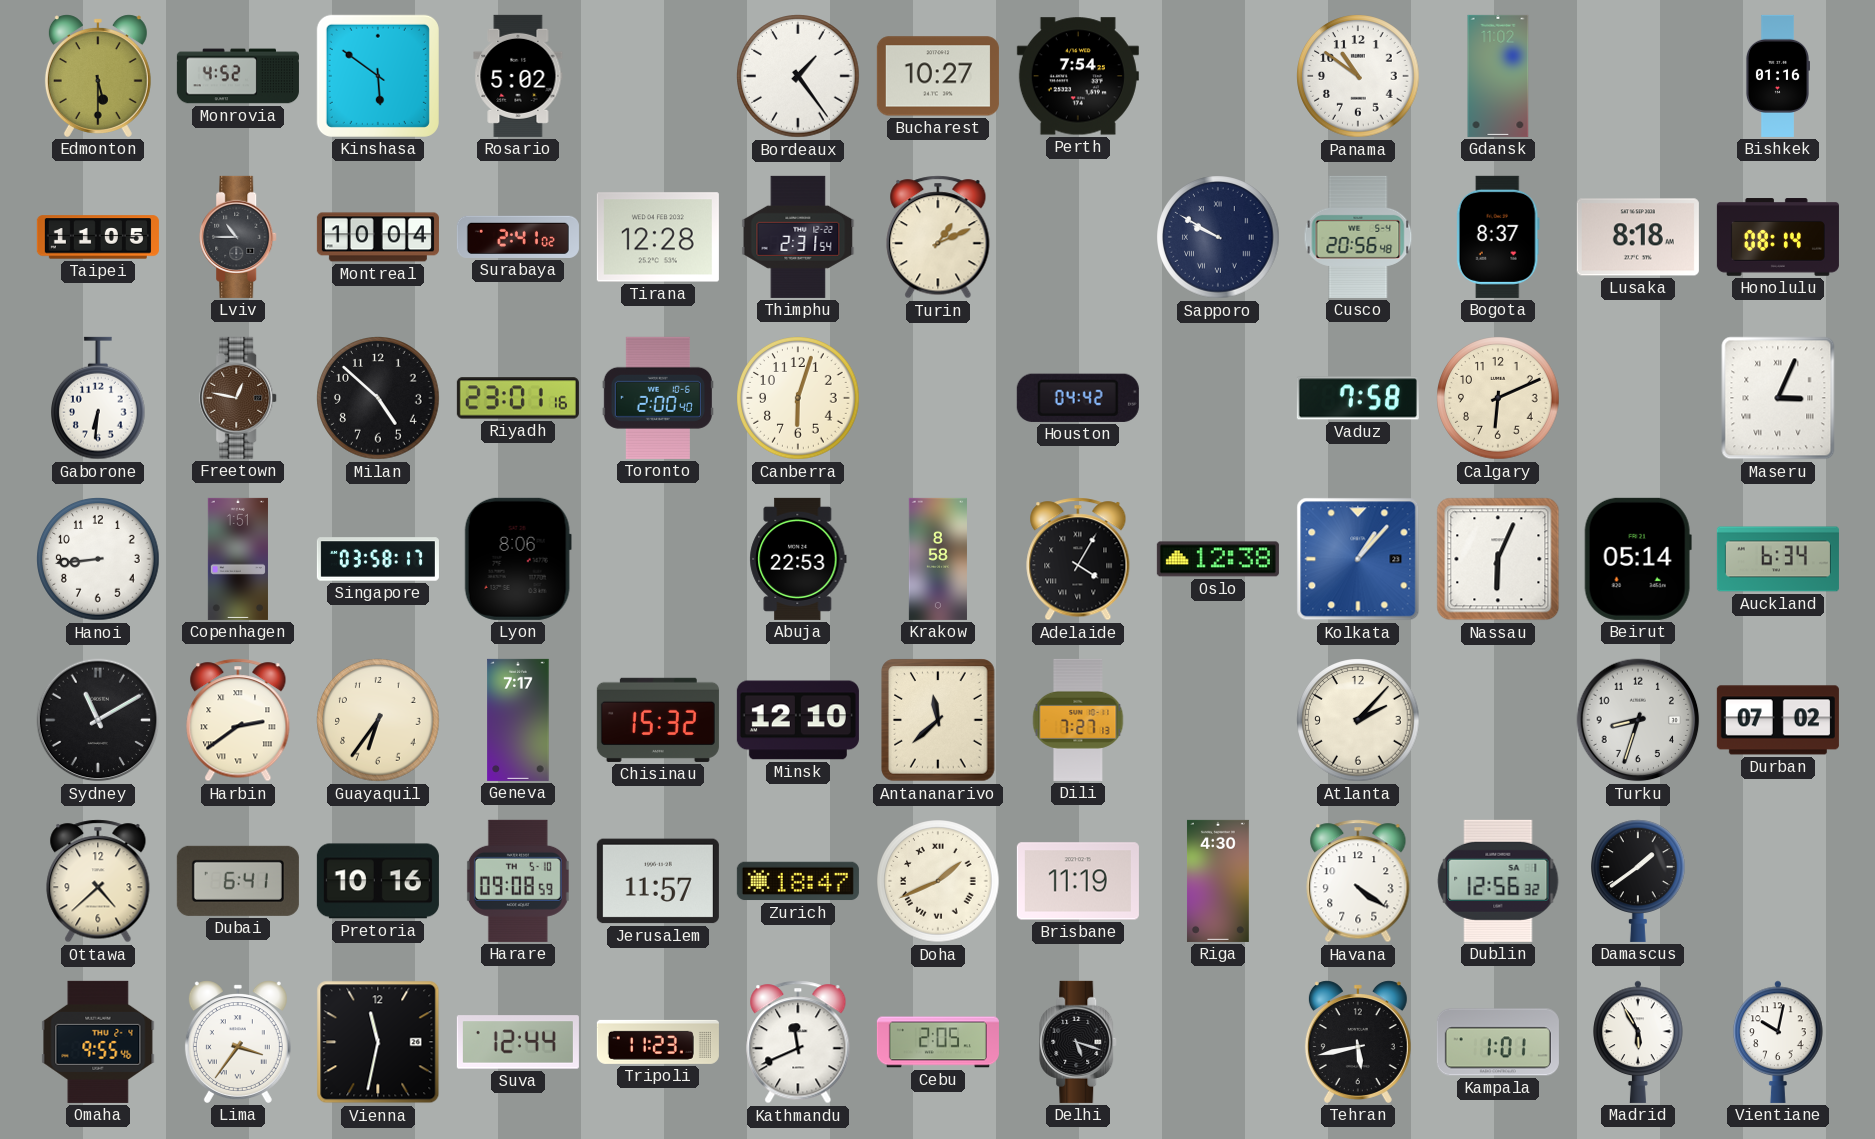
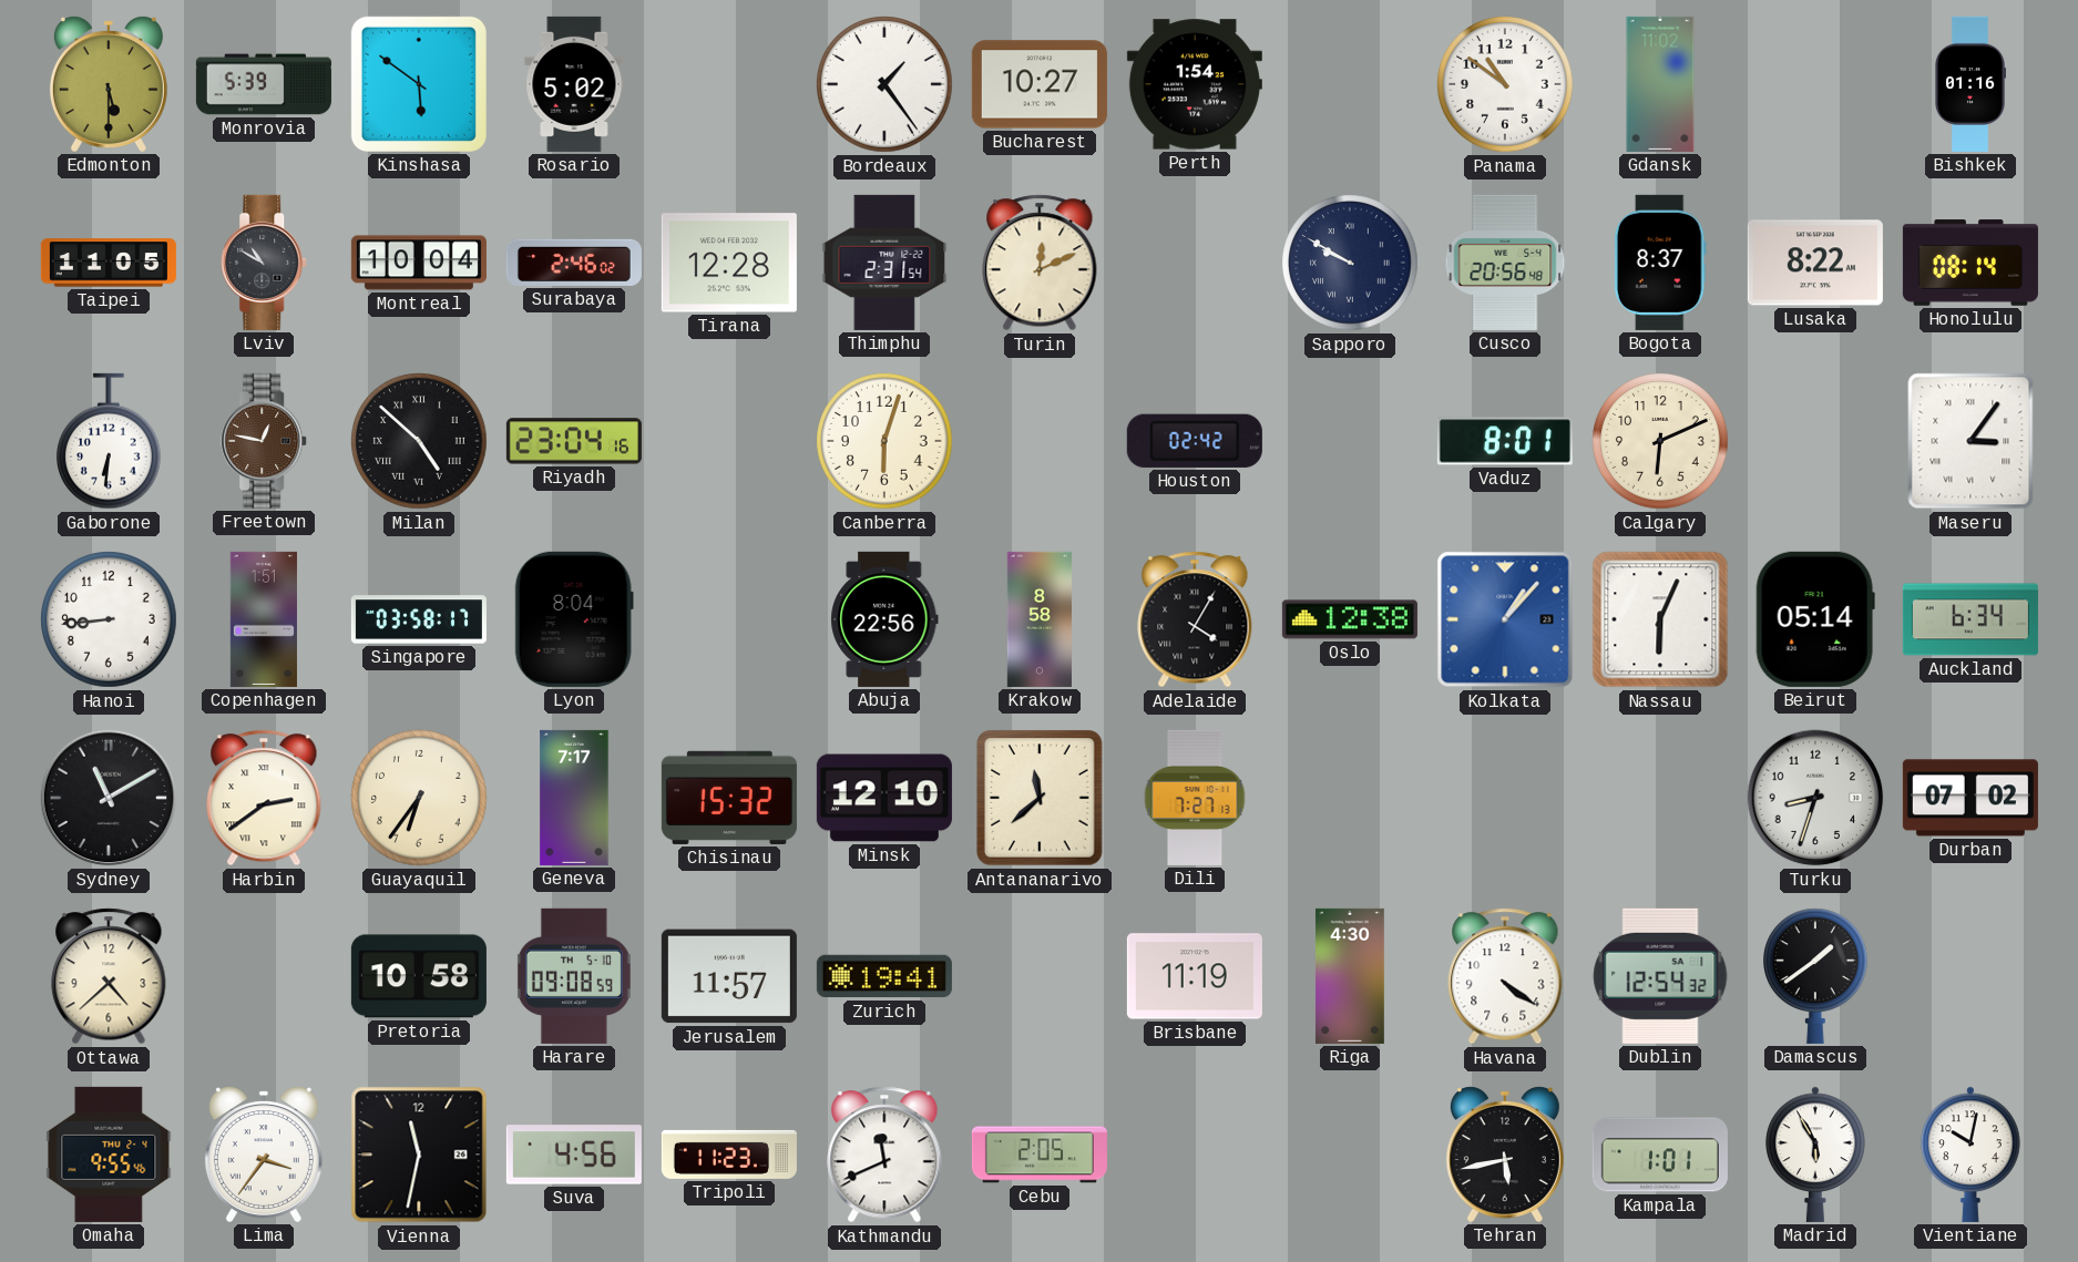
Monrovia: 4:52 -> 5:39 (264, 84)
Perth: 7:54 -> 1:54 (1195, 84)
Lviv: 10:45 -> 10:50 (265, 263)
Surabaya: 2:41 -> 2:46 (574, 263)
Turin: 1:11 -> 12:11 (1040, 263)
Lusaka: 8:18 -> 8:22 (1815, 263)
Milan numerals: Arabic -> Roman (419, 441)
Riyadh: 23:01 -> 23:04 (574, 441)
Toronto: 2:00 -> none (658, 398)
Houston: 04:42 -> 02:42 (1195, 441)
Vaduz: 7:58 -> 8:01 (1505, 441)
Maseru: 3:04 -> 3:06 (1970, 441)
Lyon: 8:06 -> 8:04 (574, 619)
Abuja: 22:53 -> 22:56 (884, 619)
Atlanta: 2:07 -> none (1358, 720)
Dubai: 6:41 -> none (238, 881)
Pretoria: 10:16 -> 10:58 (419, 976)
Zurich: 18:47 -> 19:41 (884, 976)
Doha: 1:41 -> none (938, 881)
Dublin: 12:56 -> 12:54 (1660, 976)
Suva: 12:44 -> 4:56 (574, 1155)
Delhi: 5:18 -> none (1079, 1042)
